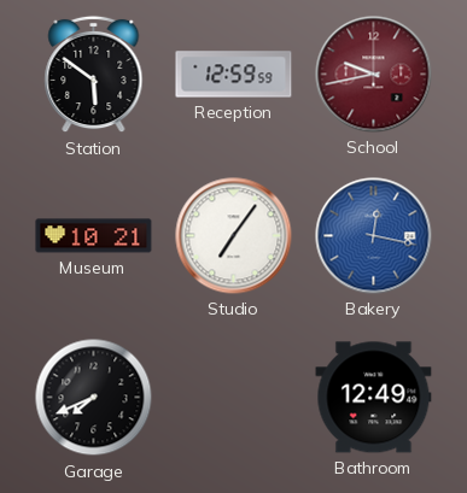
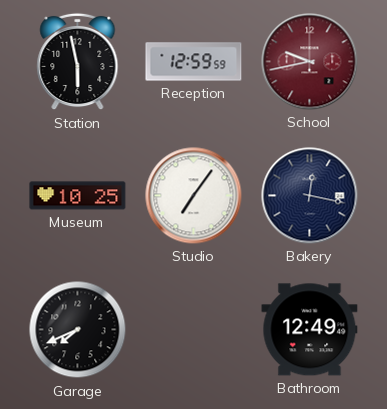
Station: 5:51 -> 5:58 (78, 62)
Museum: 10:21 -> 10:25 (78, 196)
Bakery dial: blue -> navy (310, 196)
